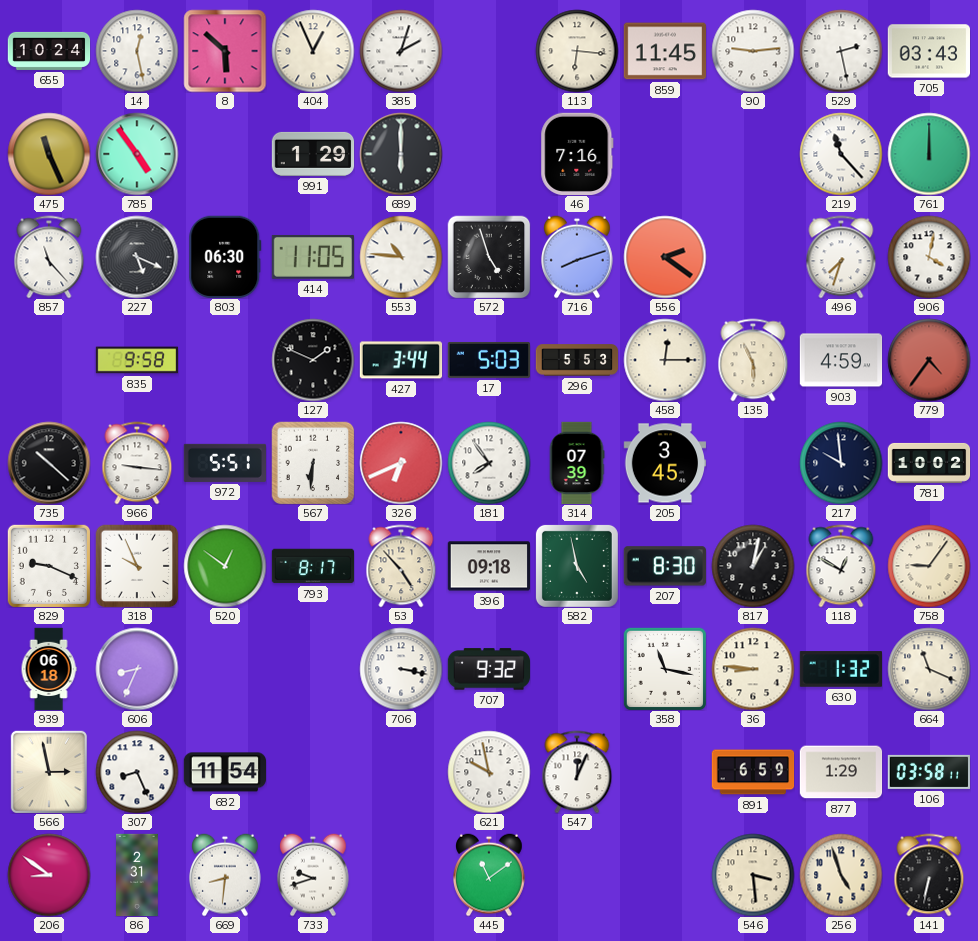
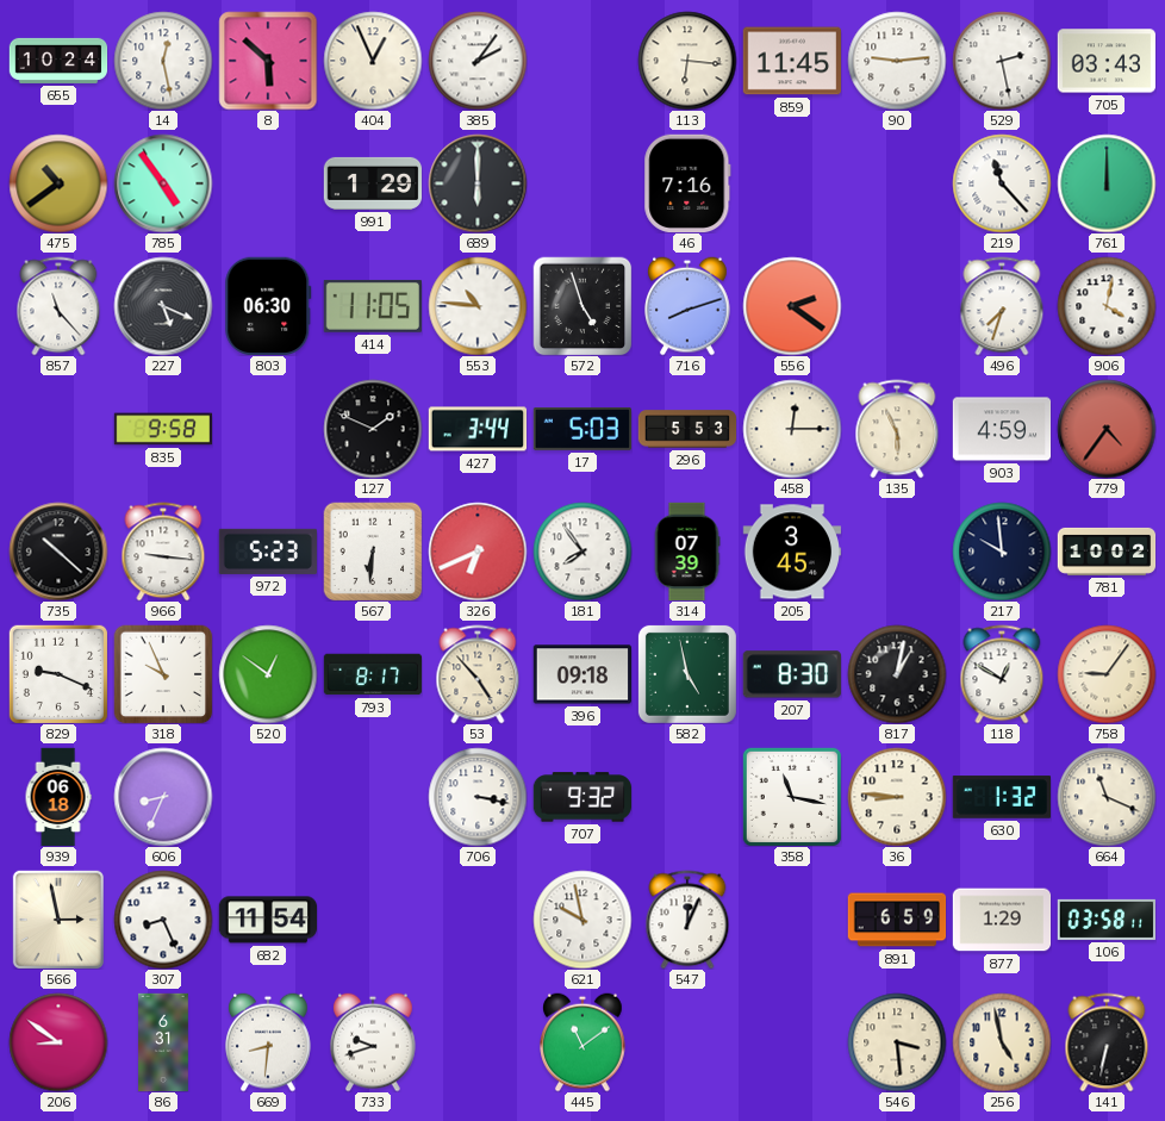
385: 2:03 -> 2:06 (478, 61)
475: 11:26 -> 10:39 (58, 183)
972: 5:51 -> 5:23 (267, 552)
86: 2:31 -> 6:31 (163, 1042)
256: 4:57 -> 4:58 (1002, 1042)
